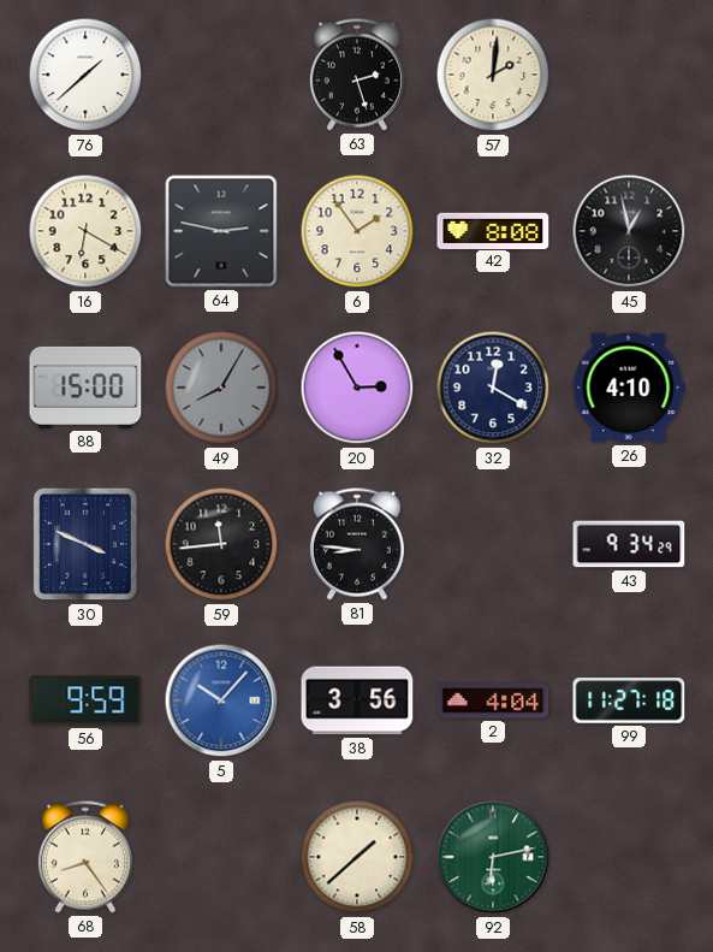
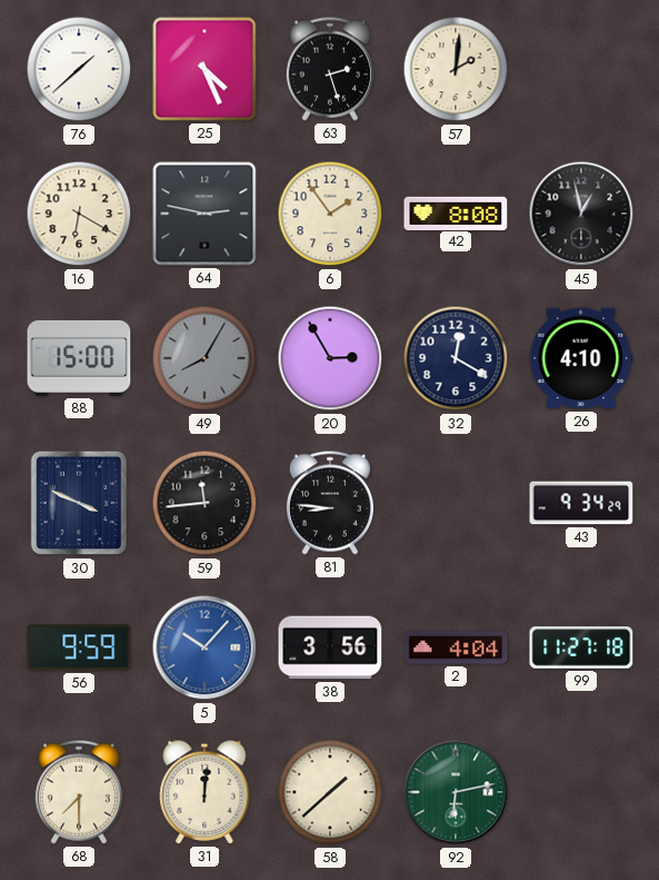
25: none -> 4:26 (204, 69)
68: 8:24 -> 7:30 (79, 792)
31: none -> 12:01 (204, 792)
